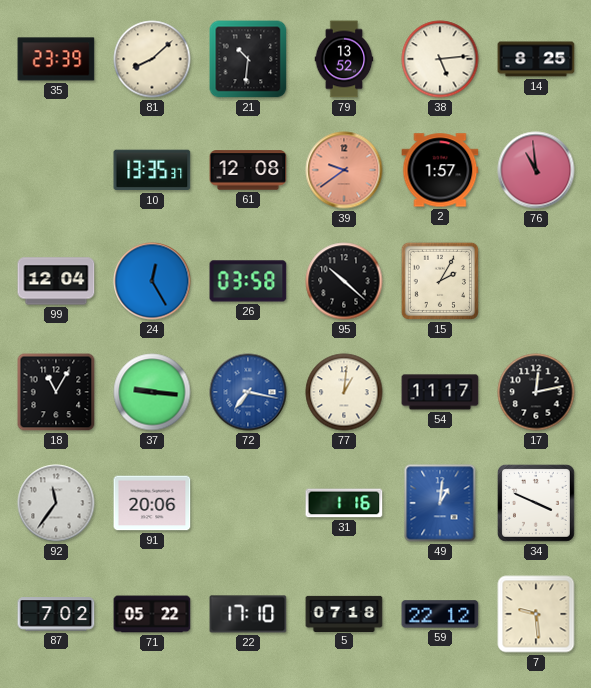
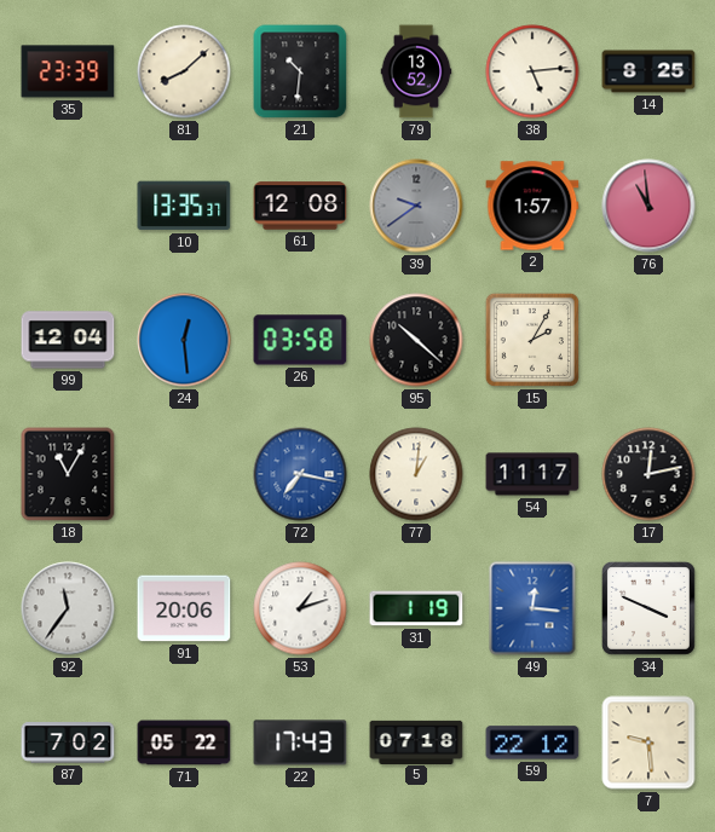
39 dial: salmon -> grey (416, 206)
24: 12:25 -> 12:29 (184, 340)
37: 9:16 -> none (152, 392)
53: none -> 1:12 (300, 608)
31: 1:16 -> 1:19 (416, 608)
49: 1:01 -> 12:16 (532, 608)
22: 17:10 -> 17:43 (300, 743)
